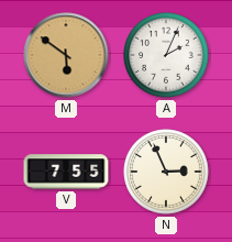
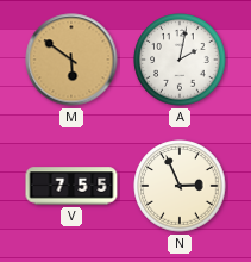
A: 2:04 -> 2:02 (180, 60)
